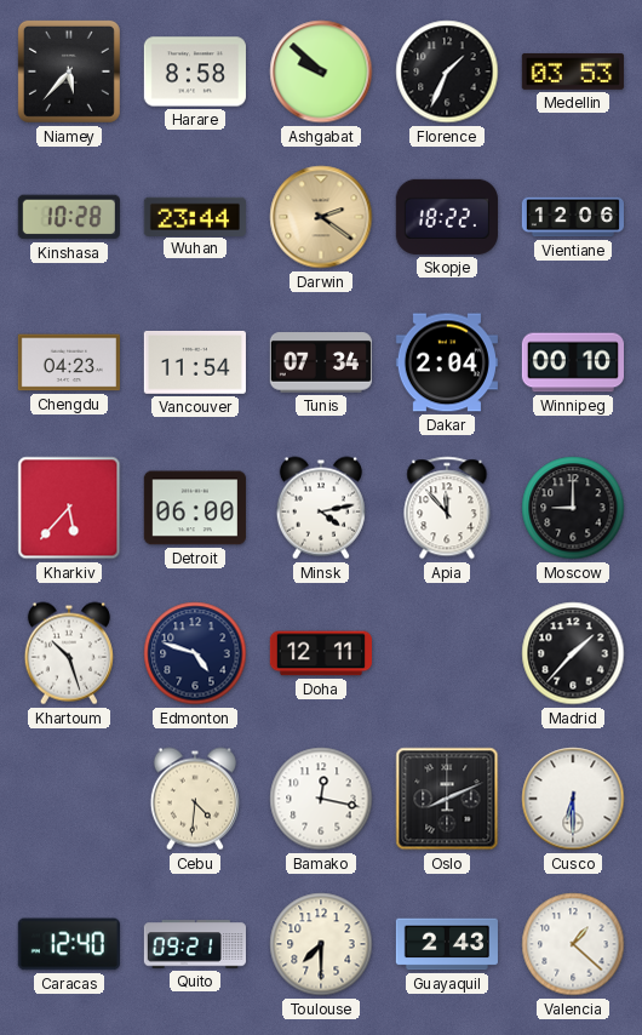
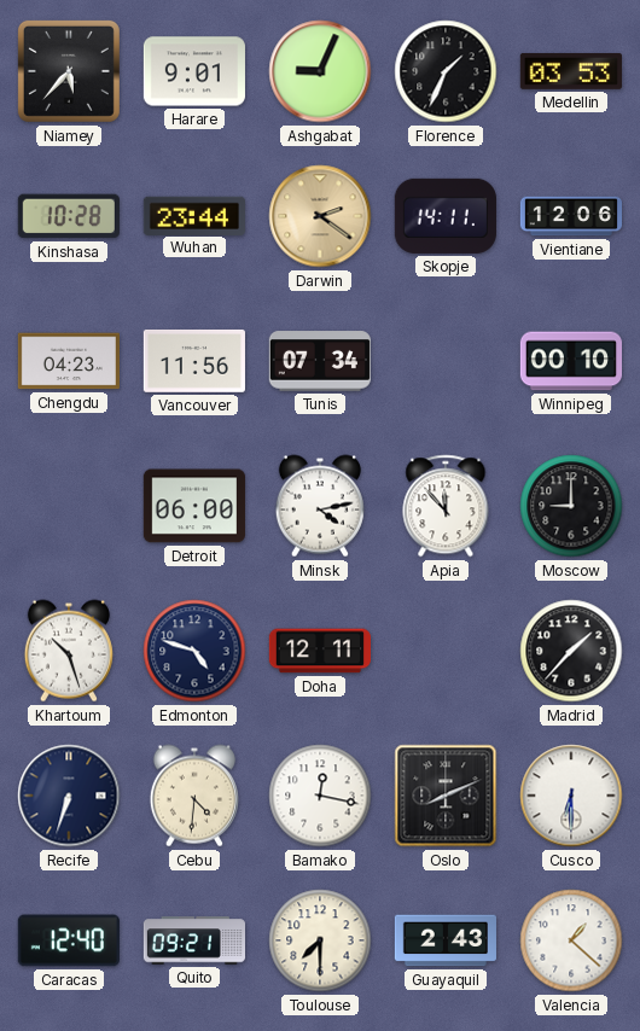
Harare: 8:58 -> 9:01 (194, 71)
Ashgabat: 9:52 -> 9:04 (320, 71)
Skopje: 18:22 -> 14:11 (446, 216)
Vancouver: 11:54 -> 11:56 (194, 361)
Dakar: 2:04 -> none (447, 362)
Kharkiv: 5:37 -> none (69, 508)
Recife: none -> 6:33 (69, 796)
